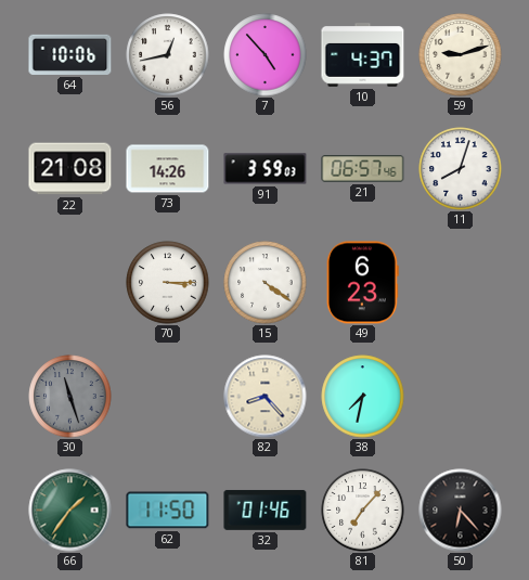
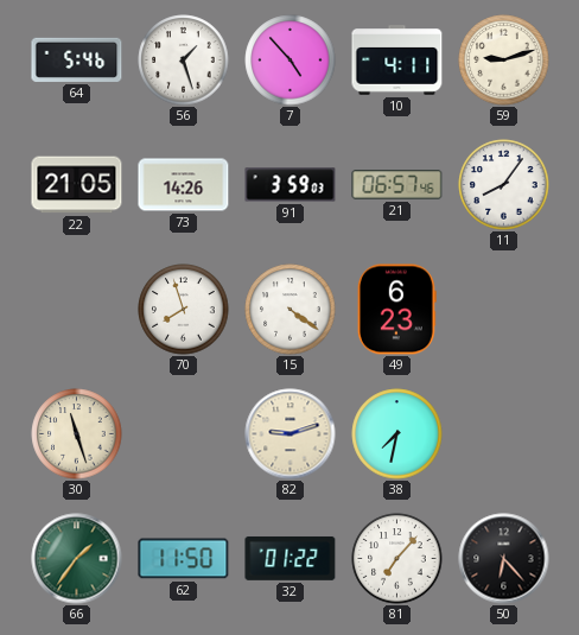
64: 10:06 -> 5:46 (77, 59)
56: 12:43 -> 1:27 (184, 61)
10: 4:37 -> 4:11 (397, 61)
22: 21:08 -> 21:05 (77, 185)
11: 8:03 -> 8:06 (504, 185)
70: 3:15 -> 7:57 (184, 310)
30 dial: grey -> cream (77, 434)
82: 8:23 -> 9:12 (291, 434)
32: 01:46 -> 01:22 (291, 558)
